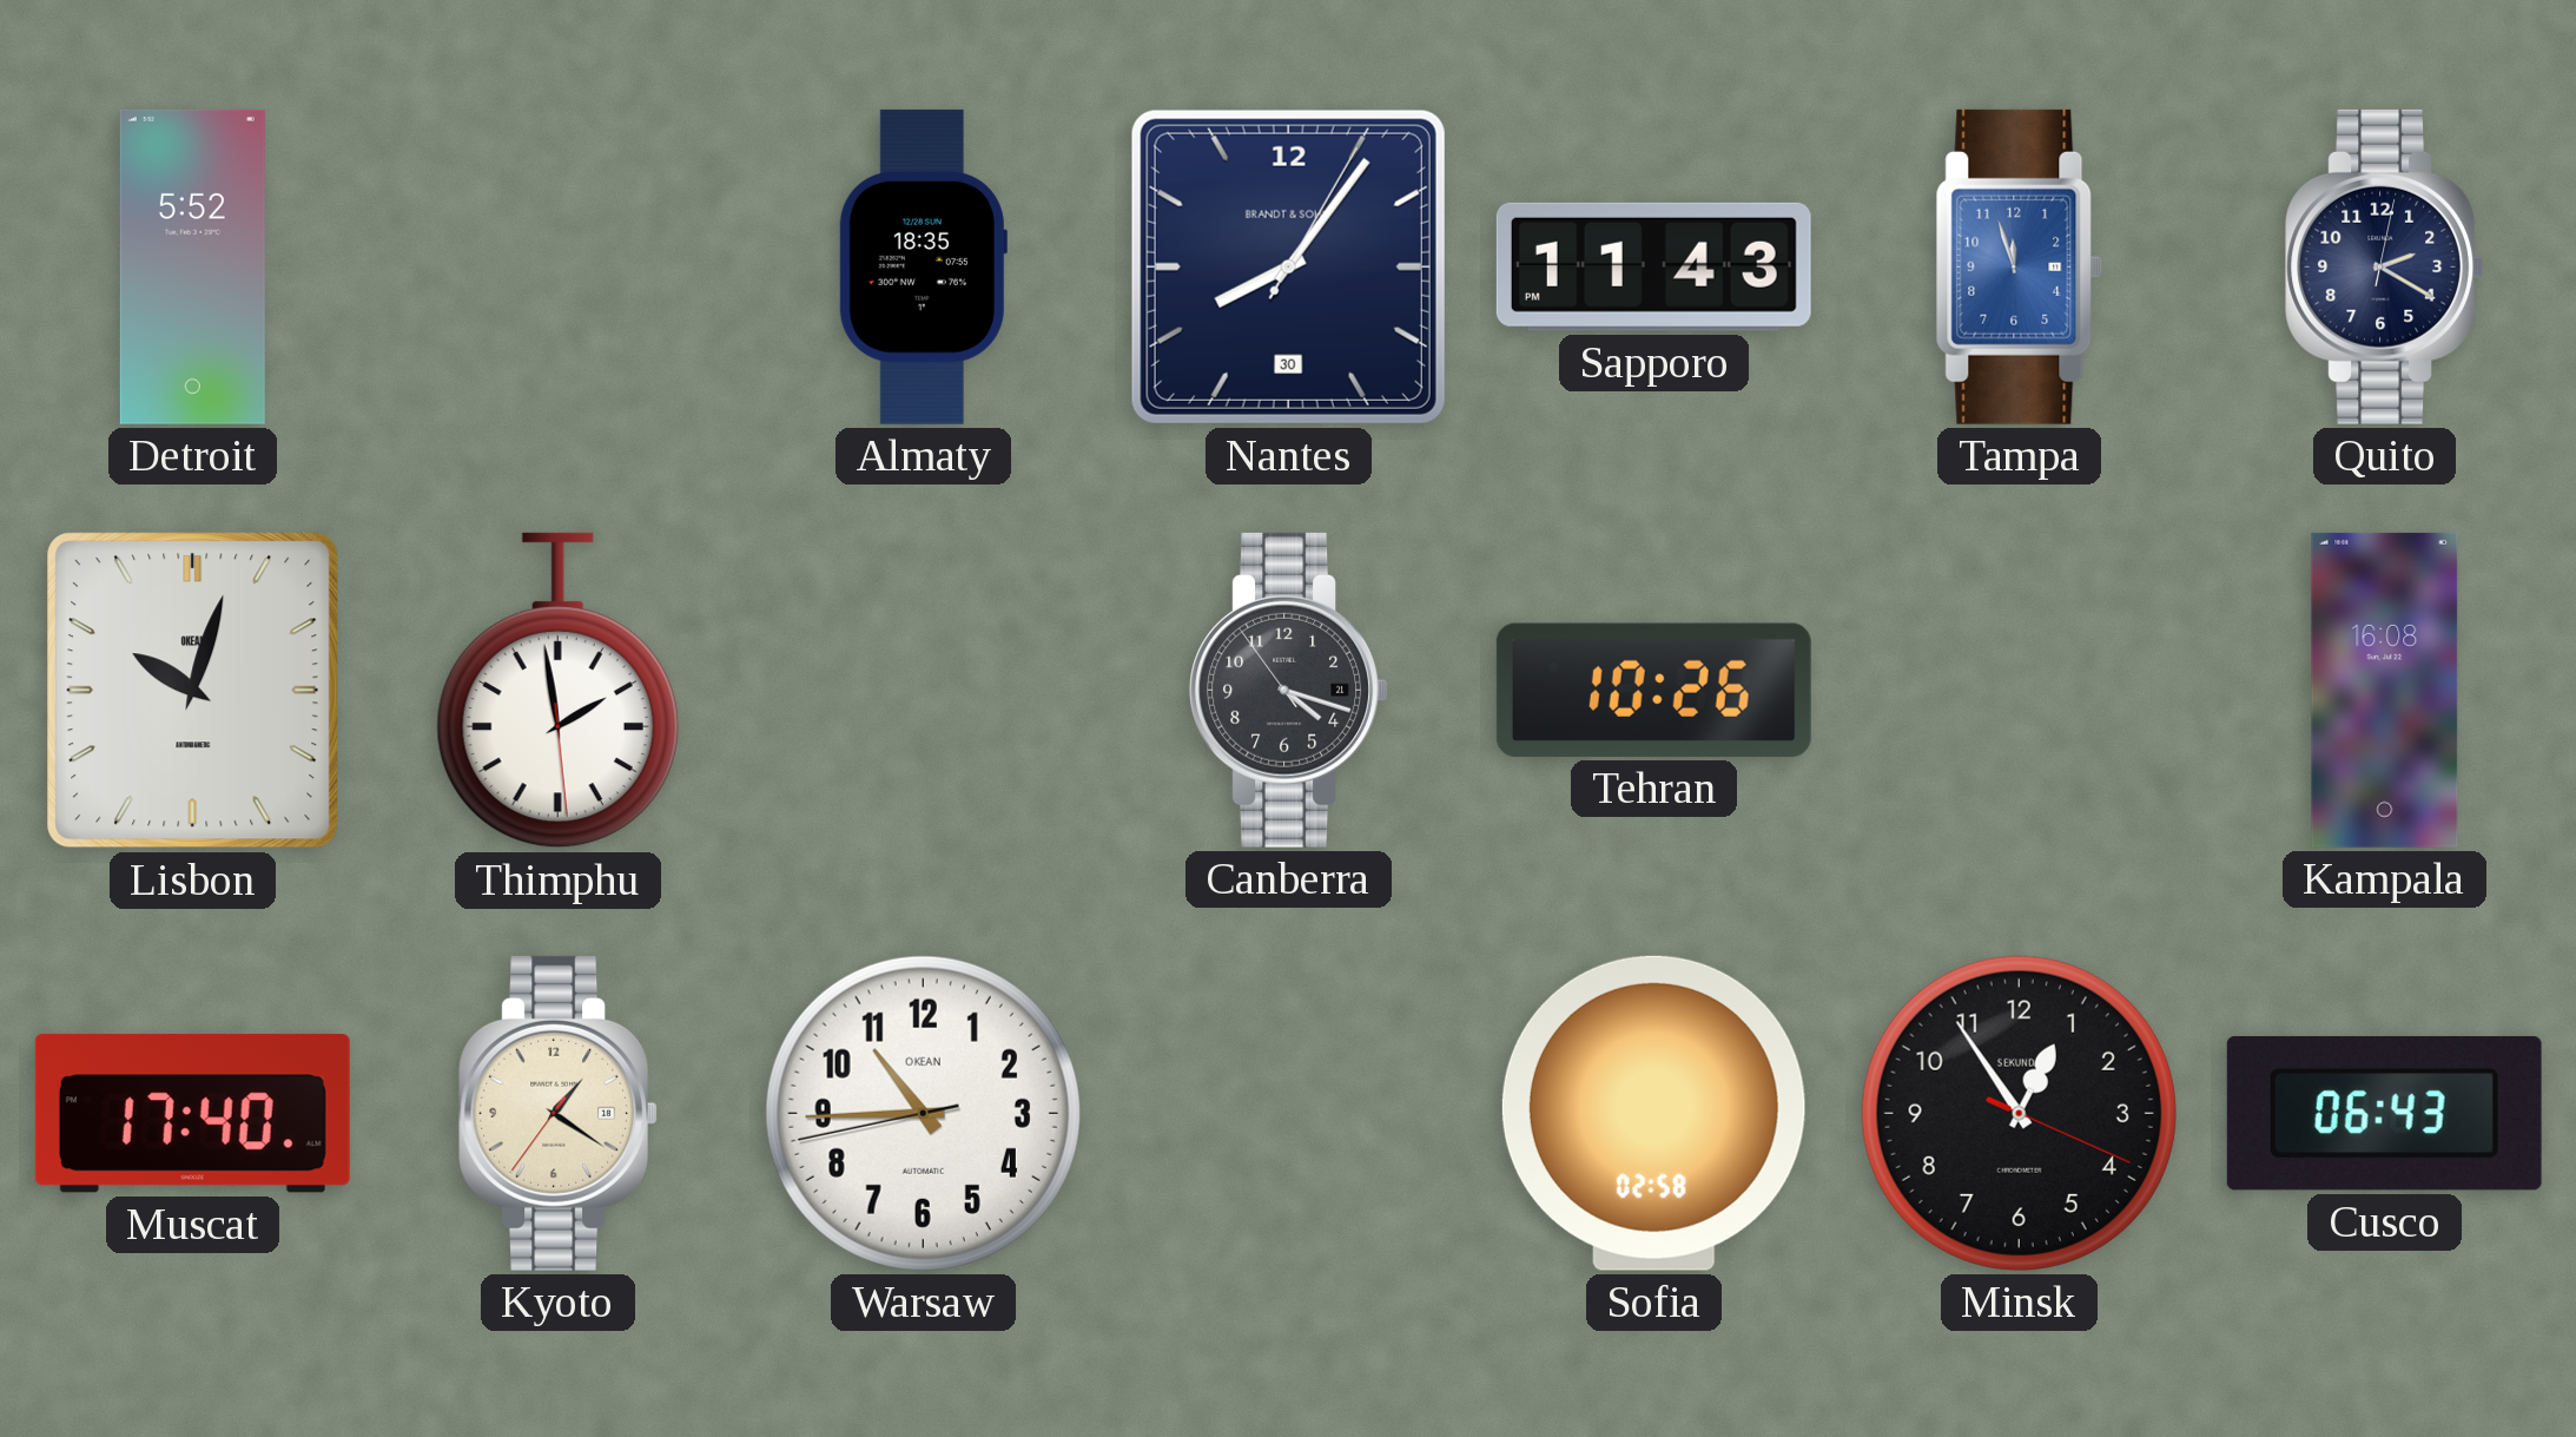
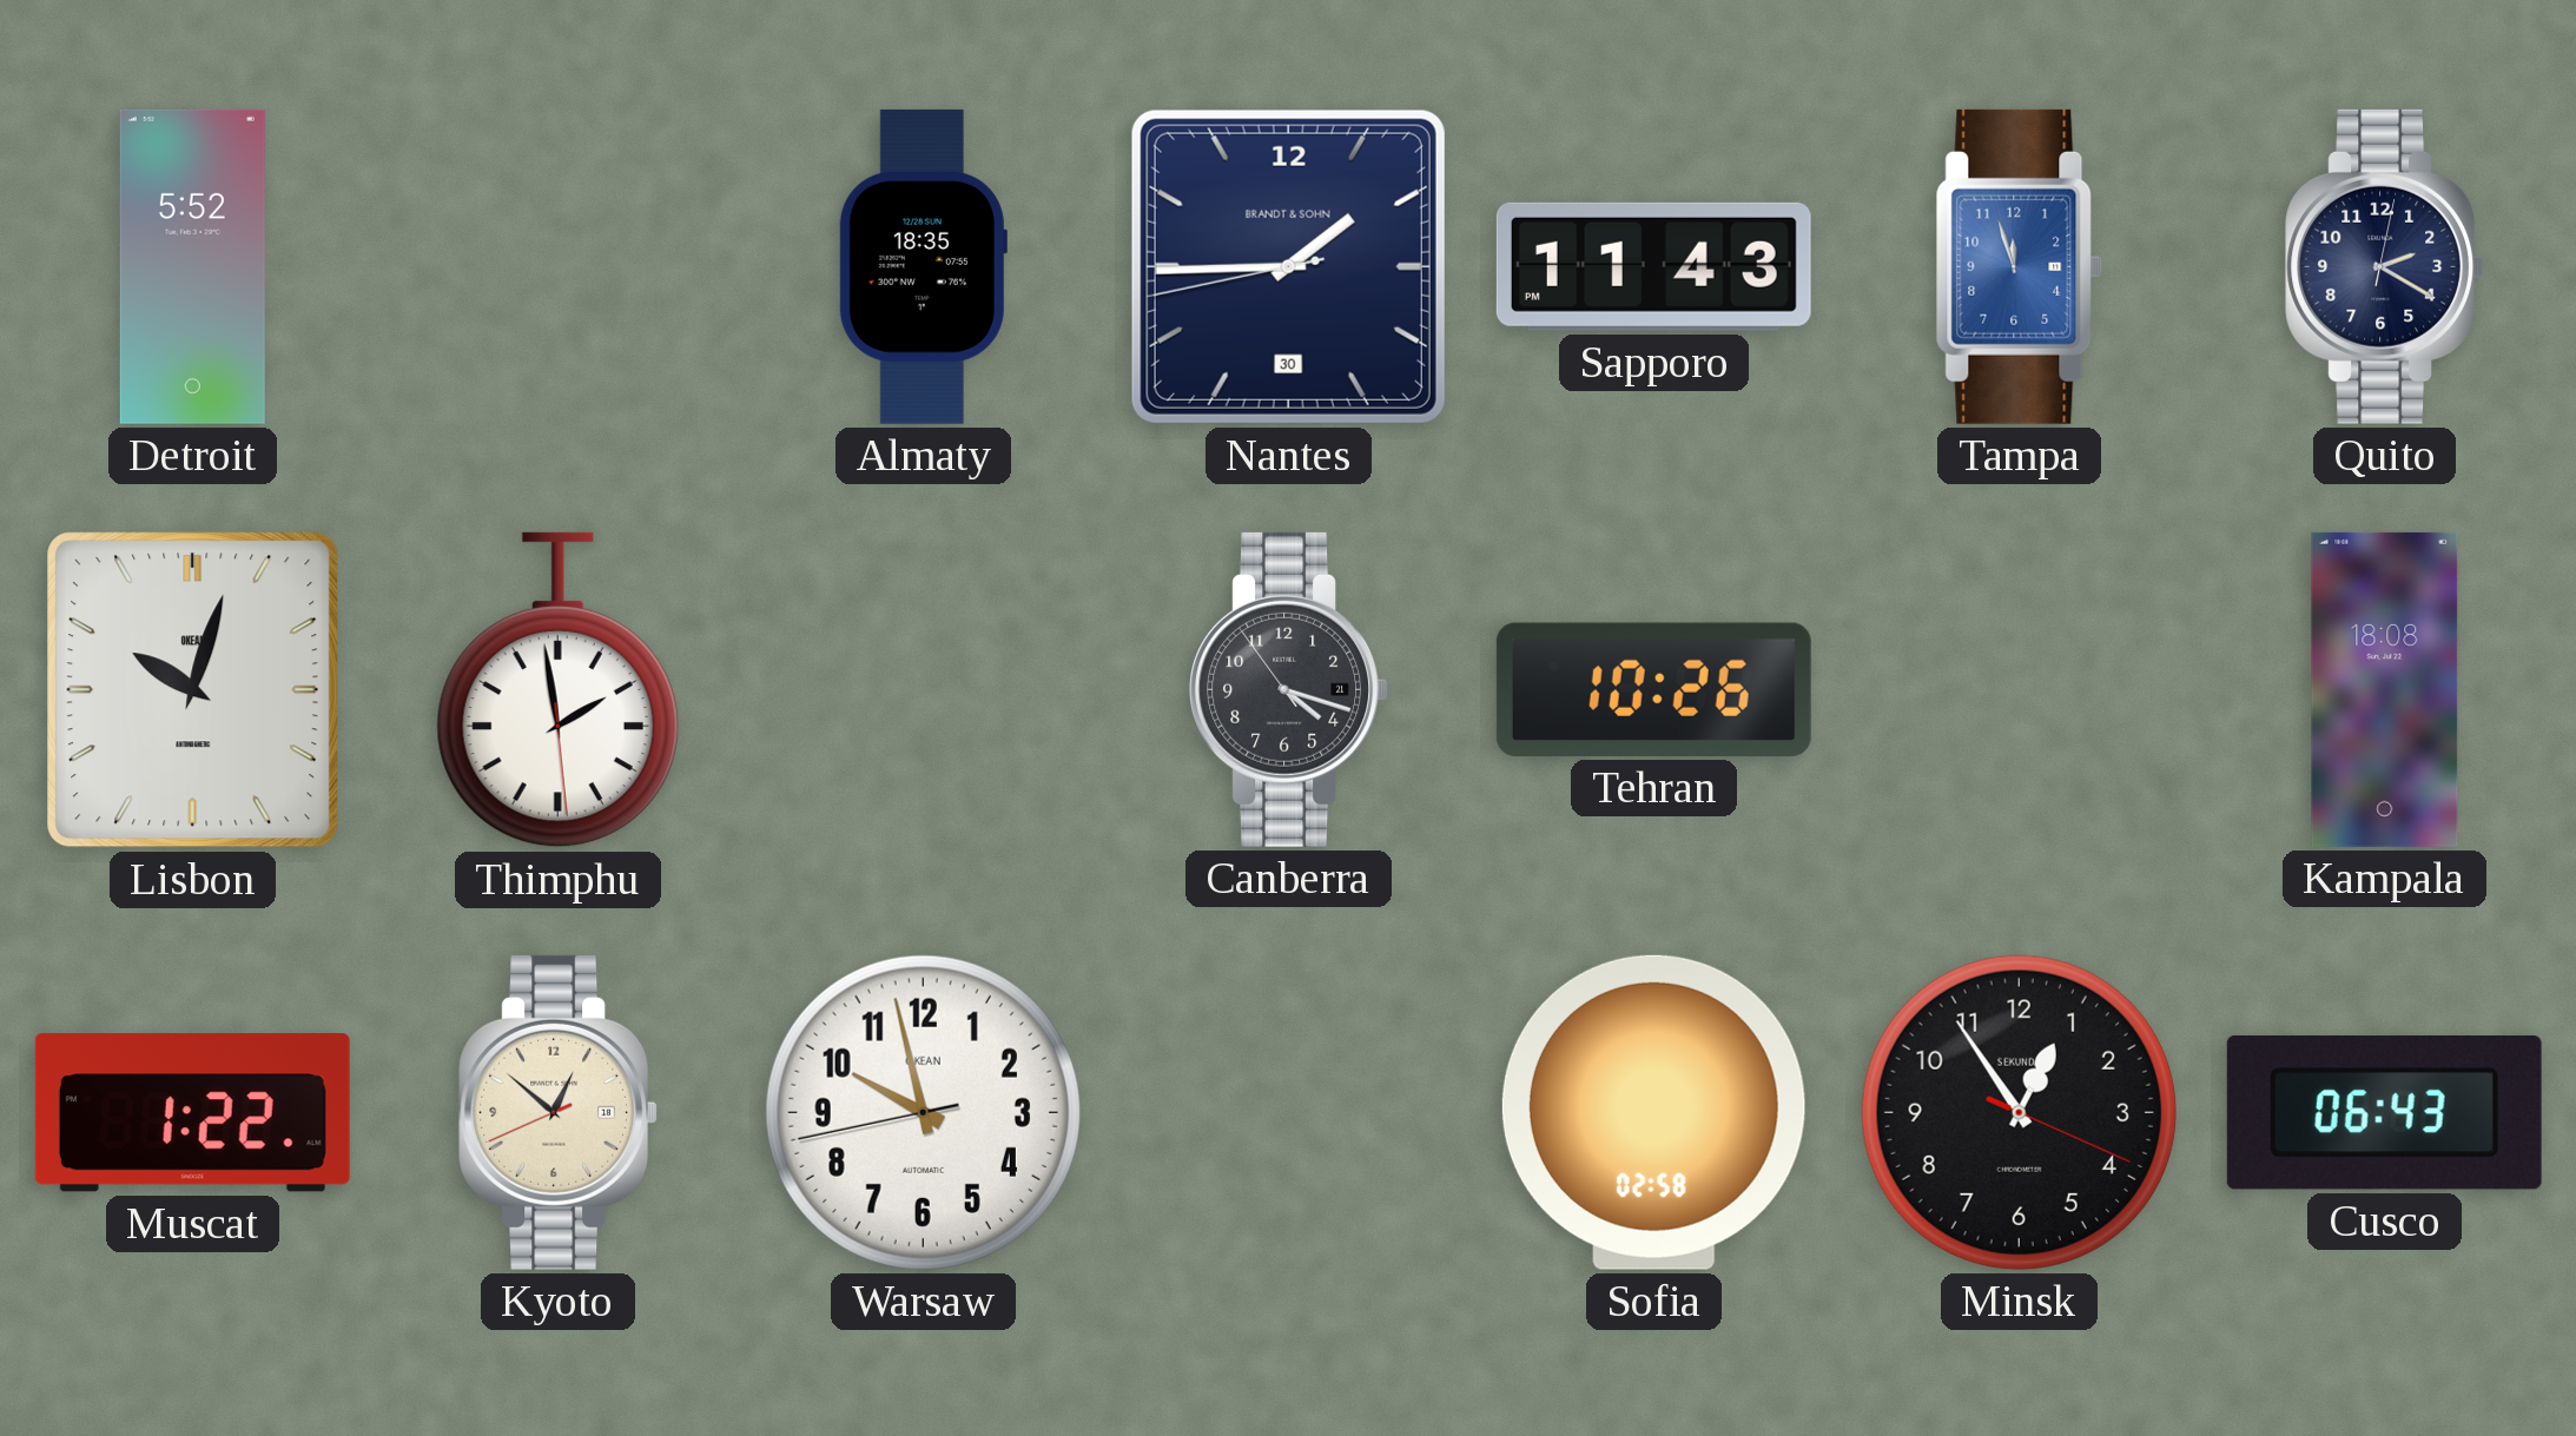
Nantes: 8:06 -> 1:44 (1288, 266)
Kampala: 16:08 -> 18:08 (2385, 689)
Muscat: 17:40 -> 1:22 (192, 1113)
Kyoto: 1:20 -> 12:51 (559, 1112)
Warsaw: 10:44 -> 9:57 (923, 1112)
